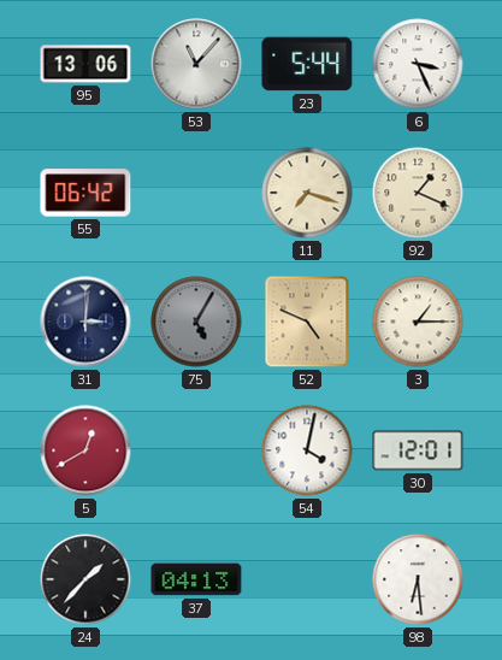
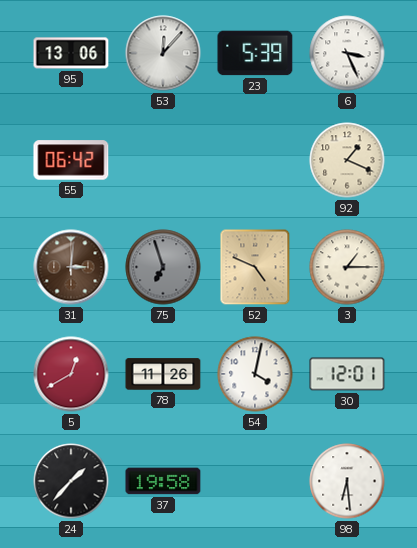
53: 11:07 -> 12:07 (163, 53)
23: 5:44 -> 5:39 (255, 53)
11: 7:18 -> none (307, 193)
31 dial: navy -> brown (71, 267)
75: 5:05 -> 6:57 (163, 267)
78: none -> 11:26 (163, 374)
37: 04:13 -> 19:58 (163, 481)
